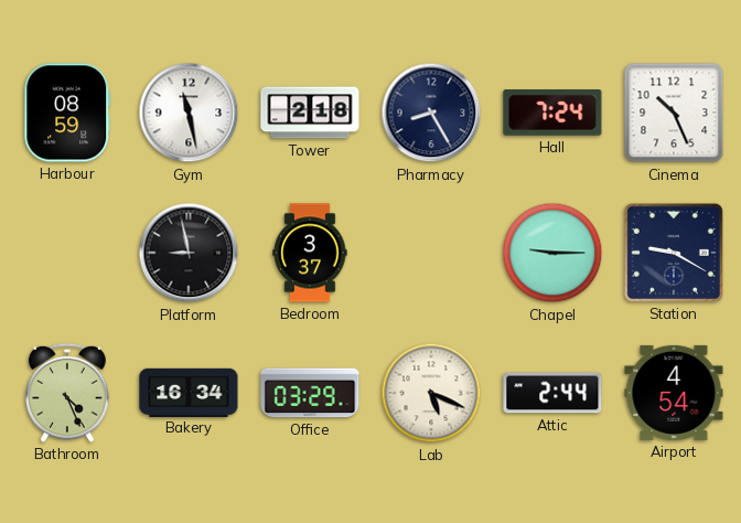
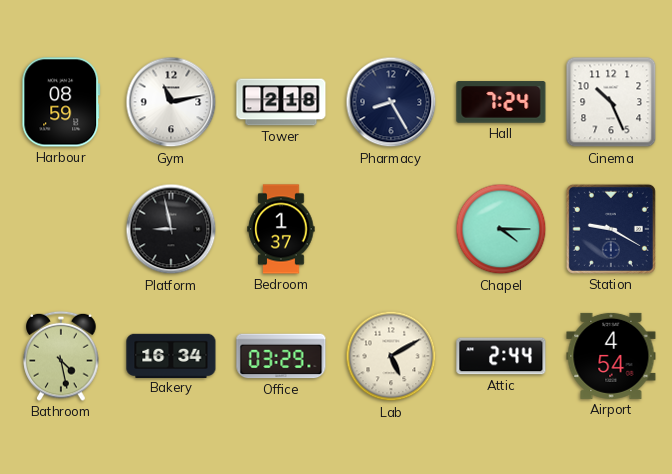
Gym: 11:28 -> 11:13 (171, 102)
Bedroom: 3:37 -> 1:37 (281, 229)
Chapel: 9:15 -> 4:15 (501, 229)
Bathroom: 4:26 -> 4:28 (61, 356)
Lab: 5:19 -> 5:10 (391, 356)
